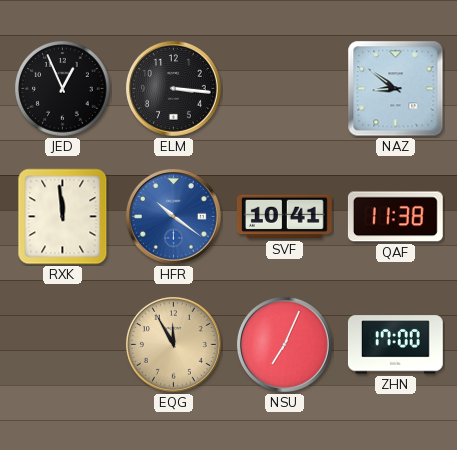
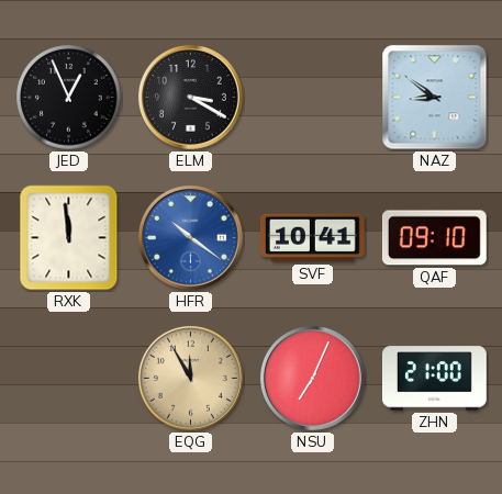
ELM: 3:16 -> 3:20 (190, 97)
QAF: 11:38 -> 09:10 (434, 238)
ZHN: 17:00 -> 21:00 (434, 379)
